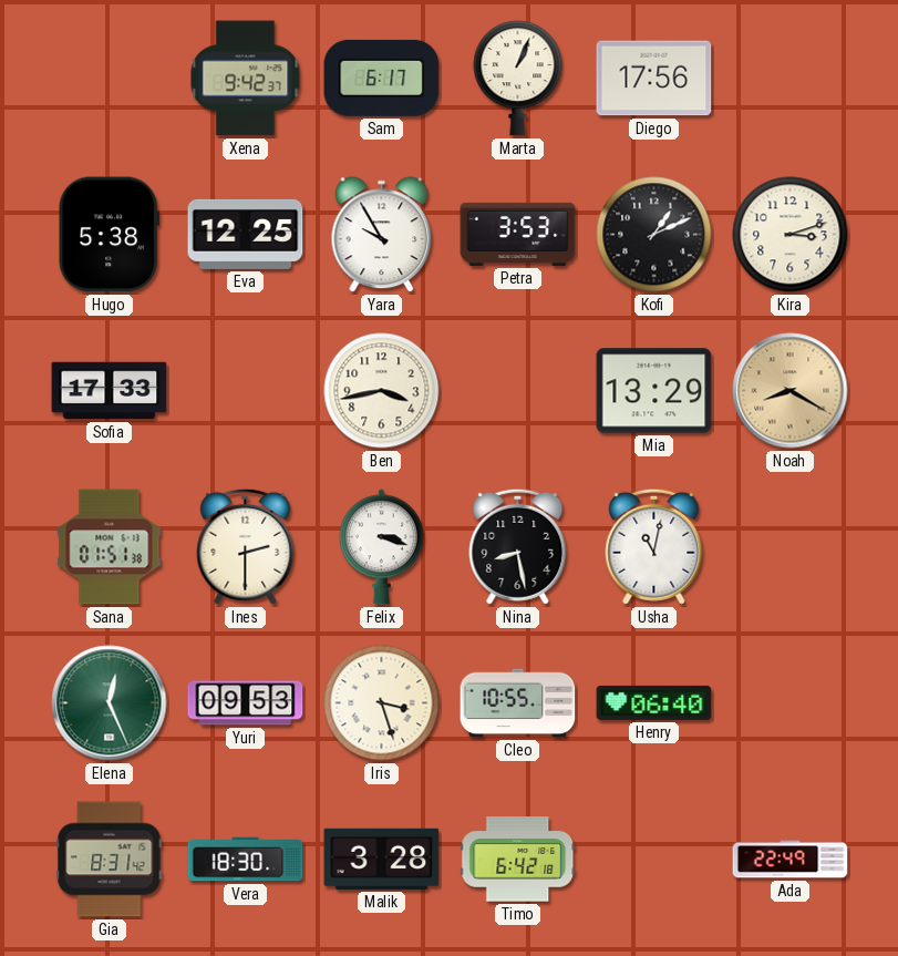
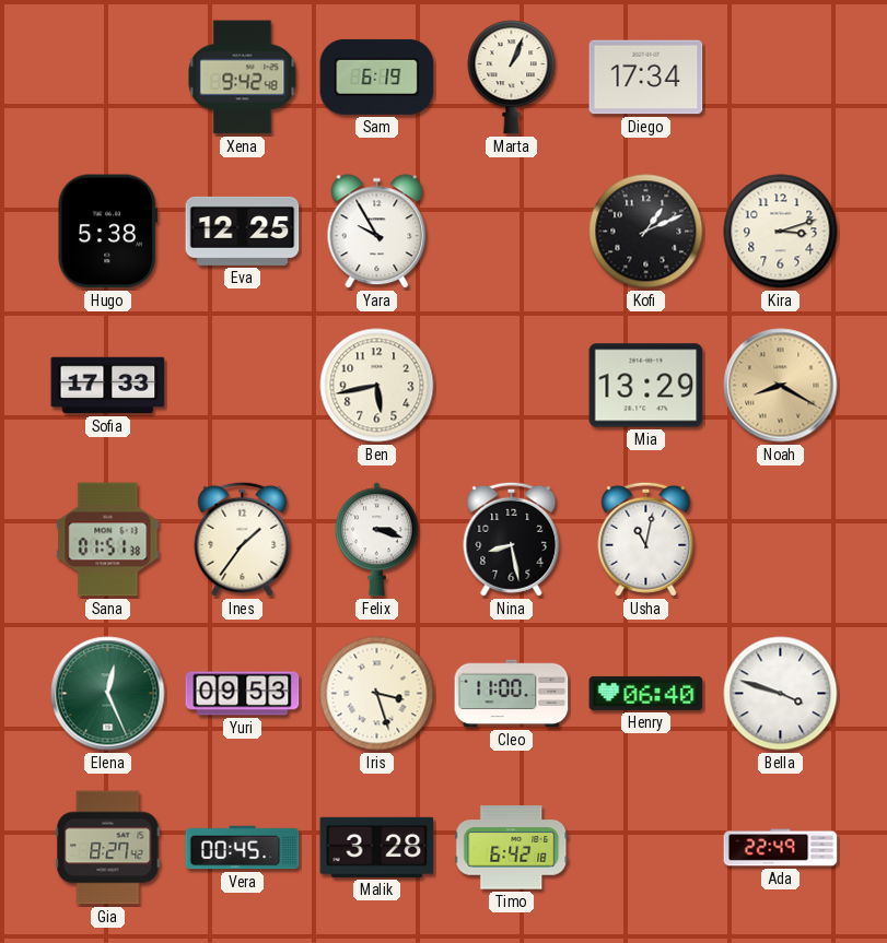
Xena: 9:42:37 -> 9:42:48 (243, 78)
Sam: 6:17 -> 6:19 (377, 76)
Diego: 17:56 -> 17:34 (646, 78)
Petra: 3:53 -> none (518, 234)
Ben: 3:43 -> 5:43 (377, 386)
Ines: 2:30 -> 1:36 (243, 539)
Cleo: 10:55 -> 11:00 (512, 694)
Bella: none -> 3:48 (781, 694)
Gia: 8:31 -> 8:27 (108, 848)
Vera: 18:30 -> 00:45 (243, 848)
